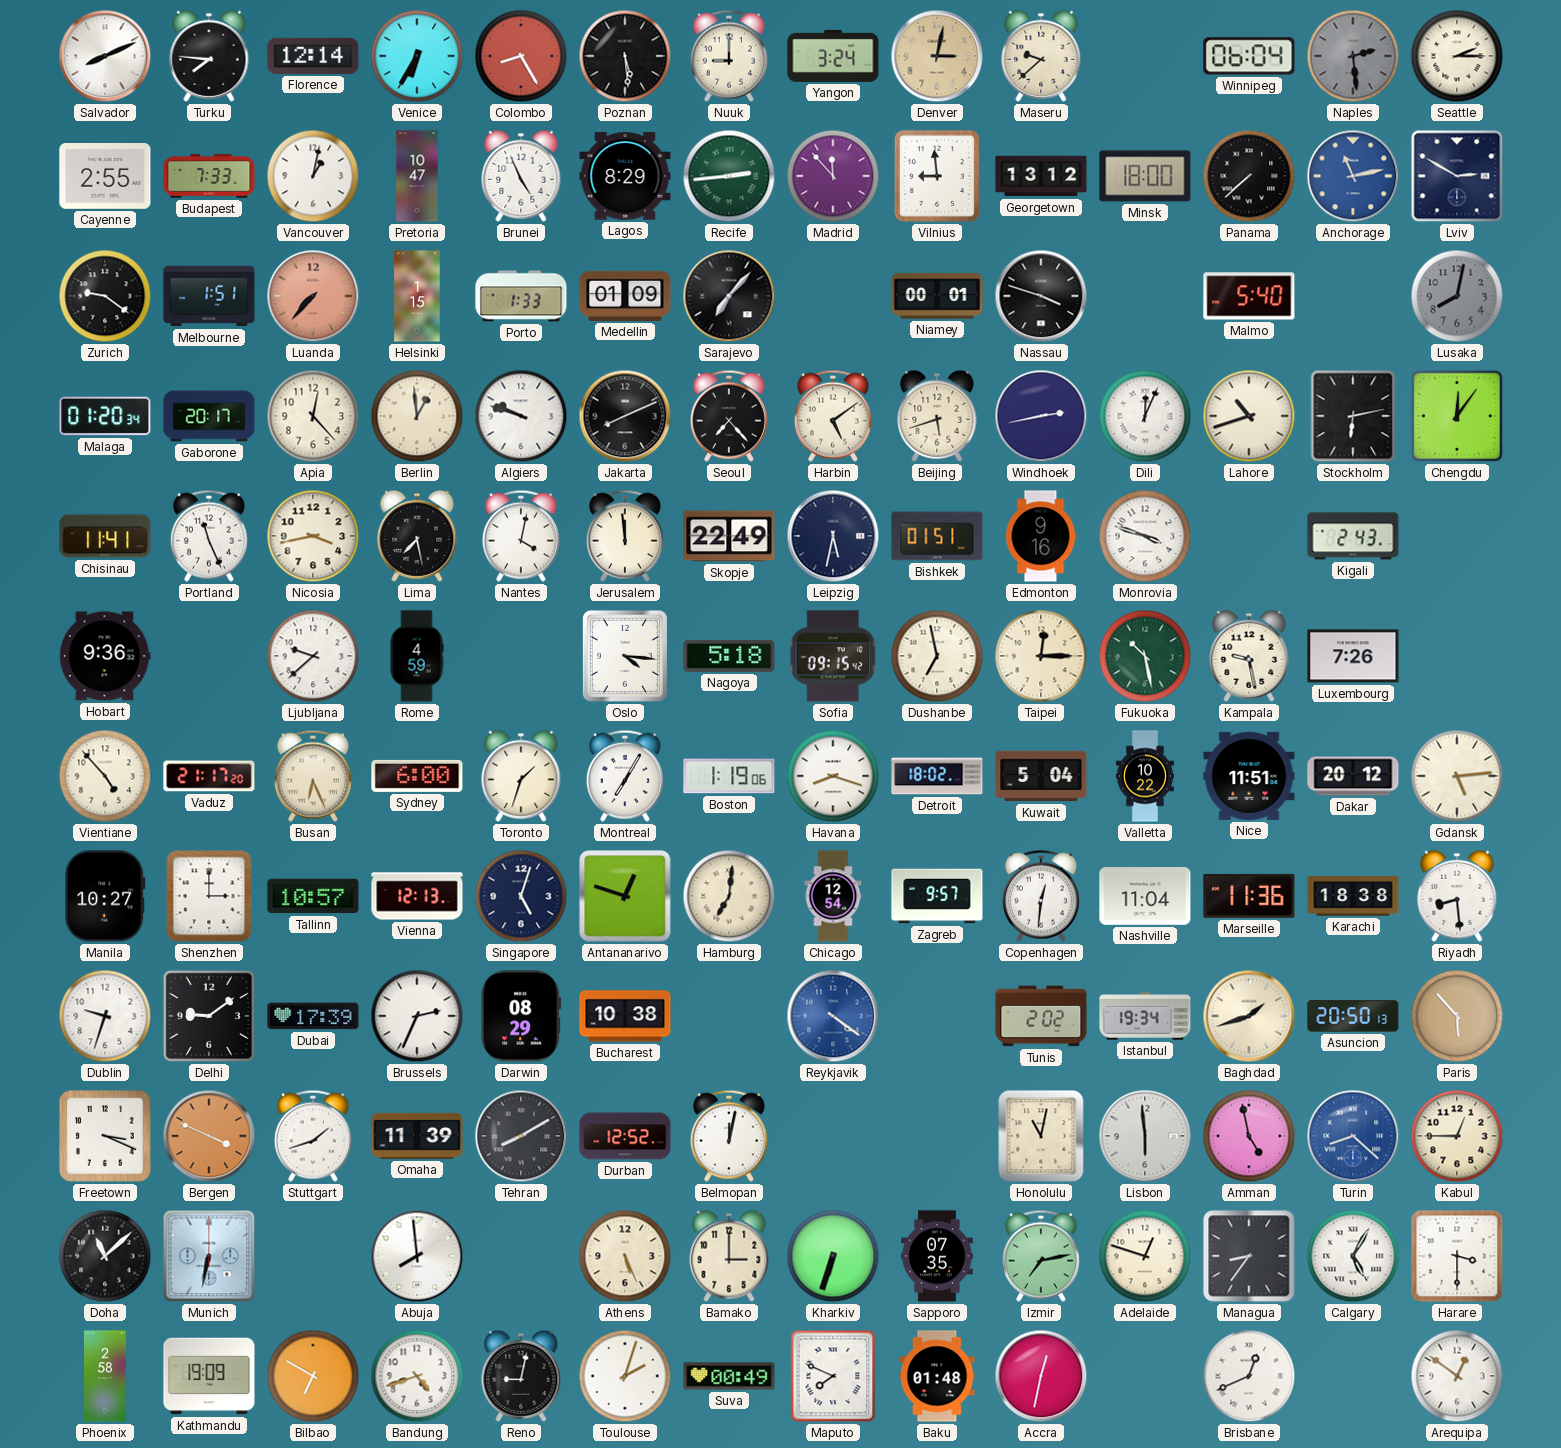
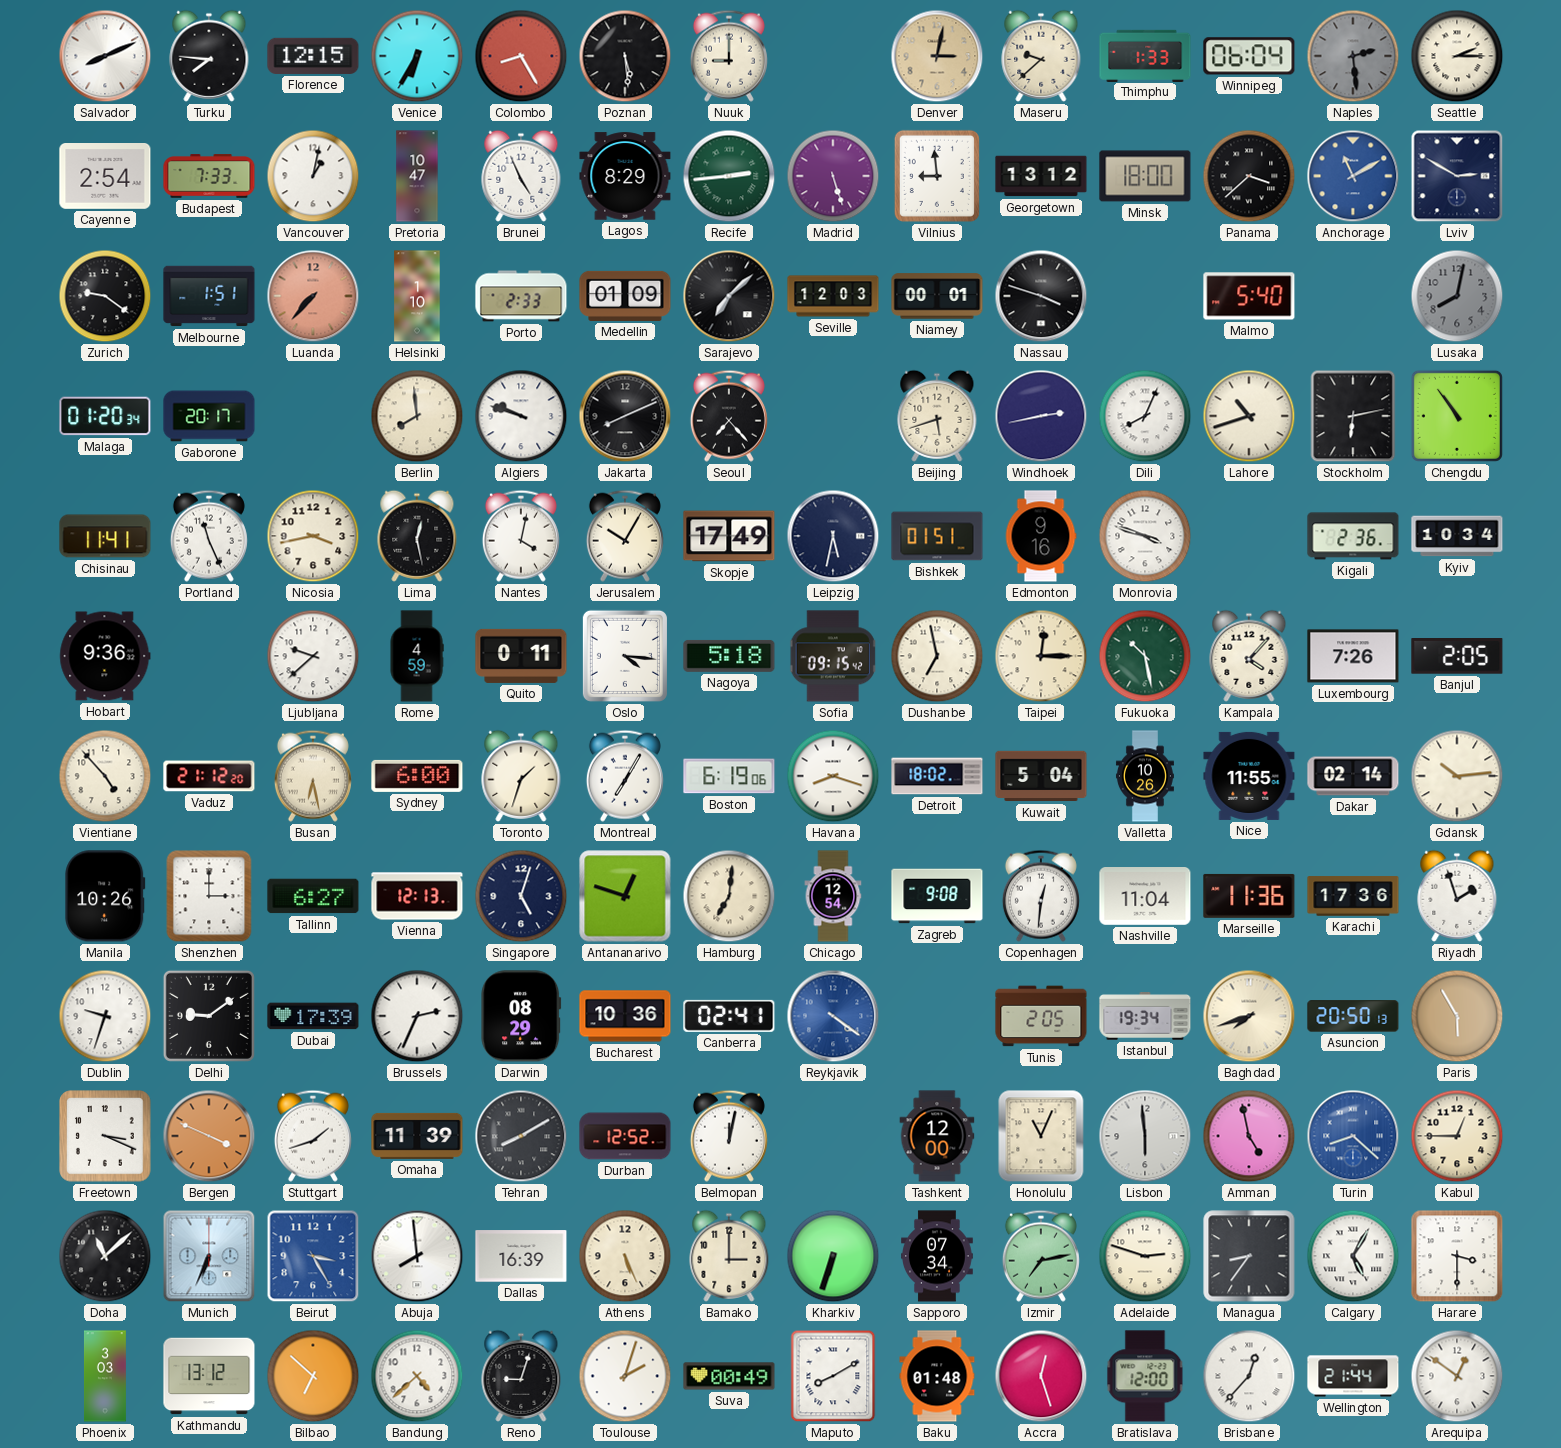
Florence: 12:14 -> 12:15 (313, 56)
Yangon: 3:24 -> none (833, 56)
Thimphu: none -> 1:33 (1145, 55)
Cayenne: 2:55 -> 2:54 (105, 177)
Madrid: 11:53 -> 5:27 (833, 176)
Panama: 7:38 -> 3:38 (1249, 176)
Anchorage: 11:13 -> 11:10 (1353, 176)
Helsinki: 1:15 -> 1:10 (417, 296)
Porto: 1:33 -> 2:33 (521, 296)
Sarajevo: 7:07 -> 7:08 (729, 296)
Seville: none -> 12:03 (833, 296)
Apia: 12:23 -> none (313, 416)
Berlin: 12:59 -> 7:59 (417, 416)
Harbin: 5:09 -> none (833, 416)
Dili: 12:04 -> 8:04 (1145, 416)
Chengdu: 12:06 -> 10:54 (1457, 416)
Lima: 7:28 -> 12:28 (417, 536)
Jerusalem: 11:59 -> 10:05 (625, 536)
Skopje: 22:49 -> 17:49 (729, 536)
Kigali: 2:43 -> 2:36 (1353, 536)
Kyiv: none -> 10:34 (1457, 536)
Quito: none -> 0:11 (521, 656)
Kampala: 9:28 -> 4:07 (1249, 656)
Banjul: none -> 2:05 (1457, 656)
Vaduz: 21:17 -> 21:12 (209, 776)
Busan: 6:26 -> 6:28 (313, 776)
Boston: 1:19 -> 6:19 (729, 776)
Valletta: 10:22 -> 10:26 (1145, 776)
Nice: 11:51 -> 11:55 (1249, 776)
Dakar: 20:12 -> 02:14 (1353, 776)
Gdansk: 5:14 -> 10:14 (1457, 776)
Manila: 10:27 -> 10:26 (105, 896)
Tallinn: 10:57 -> 6:27 (313, 896)
Zagreb: 9:57 -> 9:08 (937, 896)
Karachi: 18:38 -> 17:36 (1353, 896)
Riyadh: 8:29 -> 1:57 (1457, 896)
Bucharest: 10:38 -> 10:36 (625, 1016)
Canberra: none -> 02:41 (729, 1016)
Tunis: 2:02 -> 2:05 (1041, 1016)
Baghdad: 1:42 -> 7:42 (1249, 1016)
Paris: 5:53 -> 5:55 (1457, 1016)
Tashkent: none -> 12:00 (937, 1136)
Honolulu: 11:02 -> 11:04 (1041, 1136)
Munich: 6:32 -> 6:34 (209, 1256)
Beirut: none -> 3:25 (313, 1256)
Dallas: none -> 16:39 (521, 1256)
Sapporo: 07:35 -> 07:34 (938, 1256)
Adelaide: 12:48 -> 2:48 (1145, 1256)
Phoenix: 2:58 -> 3:03 (105, 1376)
Kathmandu: 19:09 -> 13:12 (209, 1376)
Bilbao: 6:50 -> 6:52 (313, 1376)
Bandung: 4:42 -> 4:38 (417, 1376)
Reno: 9:02 -> 9:03 (521, 1376)
Maputo: 7:49 -> 8:10 (833, 1376)
Accra: 12:32 -> 12:27 (1041, 1376)
Bratislava: none -> 12:00 (1145, 1376)
Brisbane: 12:41 -> 12:37 (1249, 1376)
Wellington: none -> 21:44 (1353, 1376)
